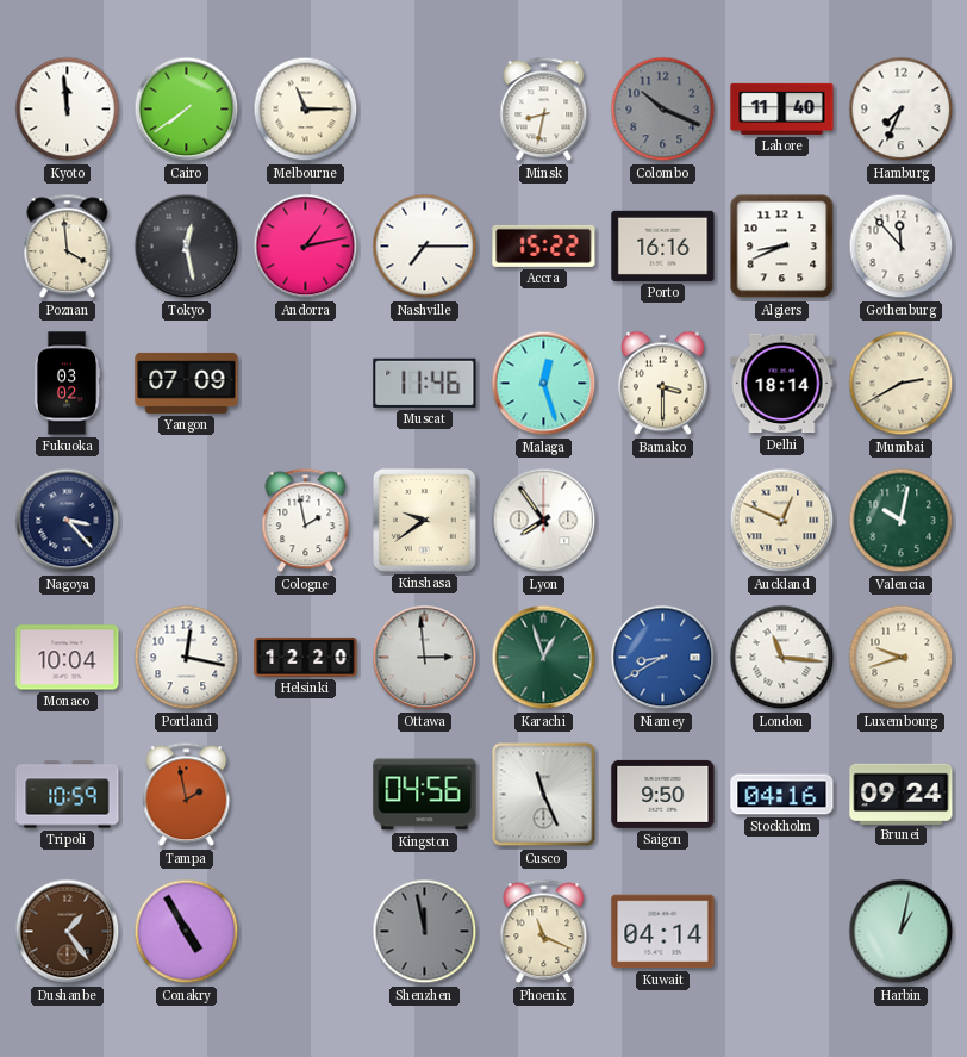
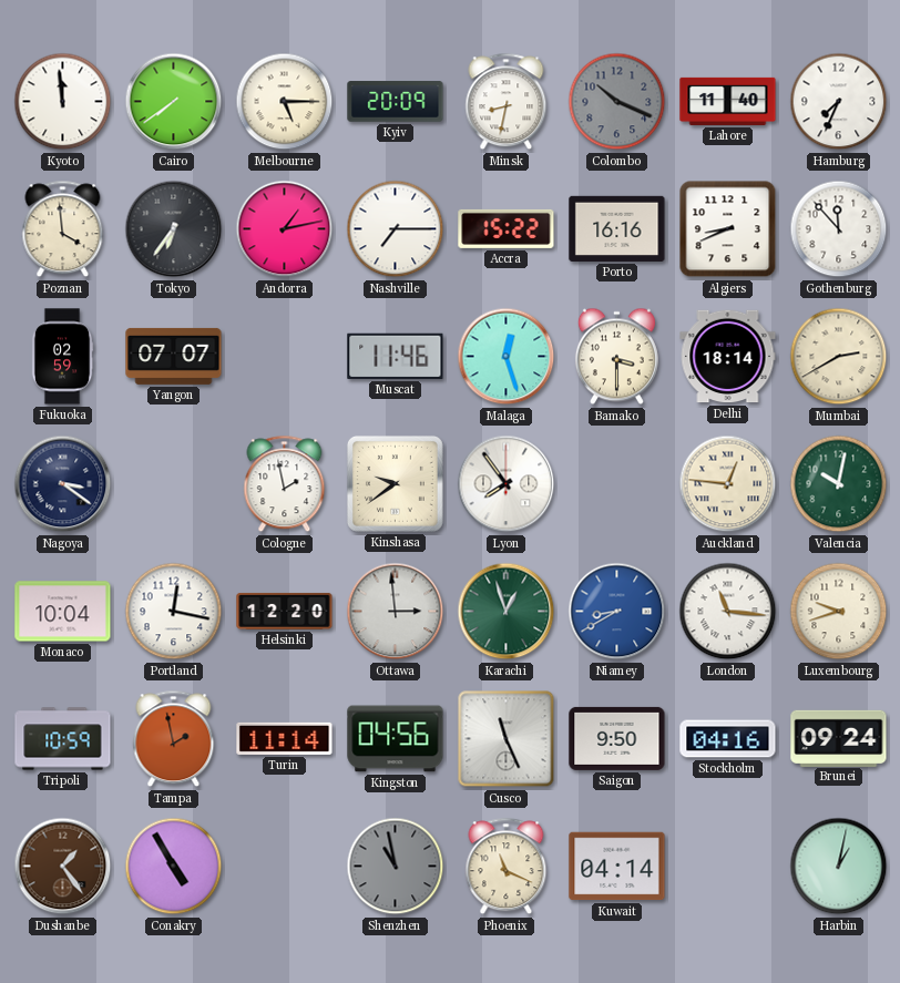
Melbourne: 11:15 -> 5:15 (285, 102)
Kyiv: none -> 20:09 (396, 102)
Tokyo: 12:28 -> 6:36 (174, 229)
Fukuoka: 03:02 -> 02:59 (62, 357)
Yangon: 07:09 -> 07:07 (174, 356)
Nagoya: 3:23 -> 3:21 (63, 484)
Auckland: 12:49 -> 12:46 (728, 484)
Turin: none -> 11:14 (285, 738)
Shenzhen: 11:58 -> 10:58 (396, 867)
